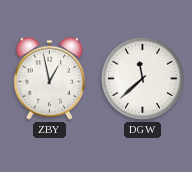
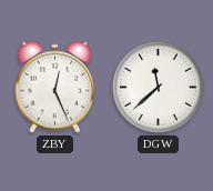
ZBY: 12:58 -> 12:26 (54, 87)
